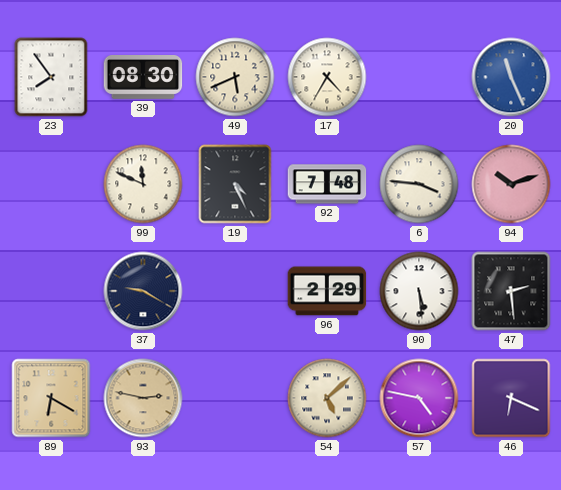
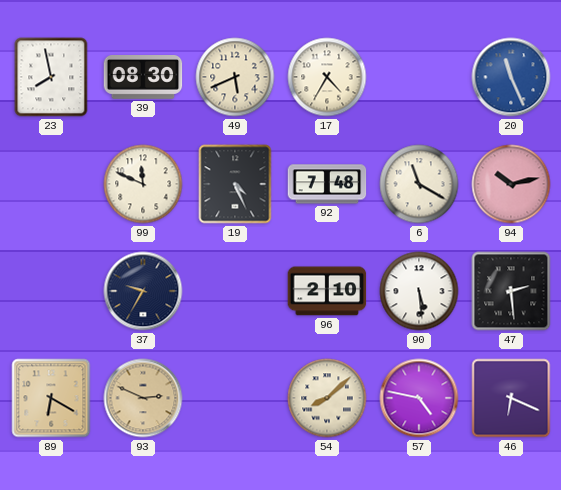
23: 7:54 -> 7:58 (51, 77)
6: 3:46 -> 11:20 (419, 184)
94: 10:12 -> 10:13 (511, 184)
37: 9:20 -> 9:35 (143, 291)
96: 2:29 -> 2:10 (327, 291)
93: 2:47 -> 2:49 (143, 398)
54: 5:08 -> 8:08 (327, 398)
